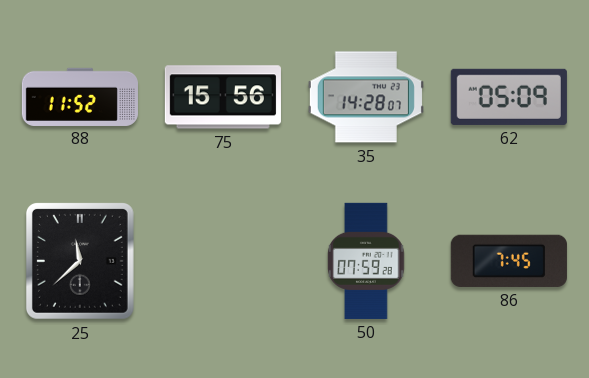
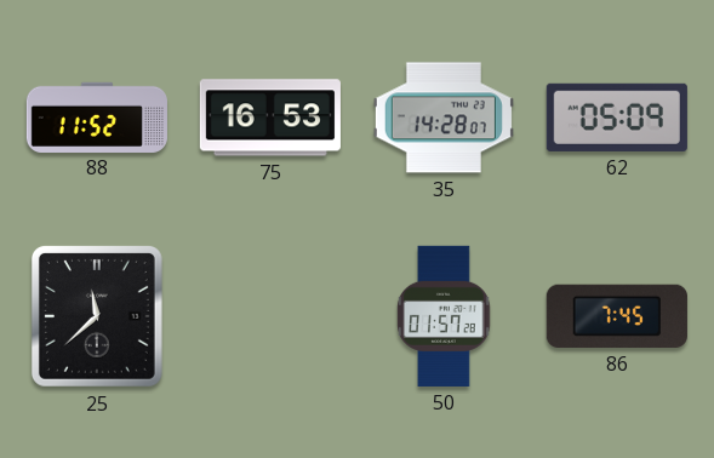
75: 15:56 -> 16:53 (270, 118)
50: 07:59 -> 01:57 (444, 316)
